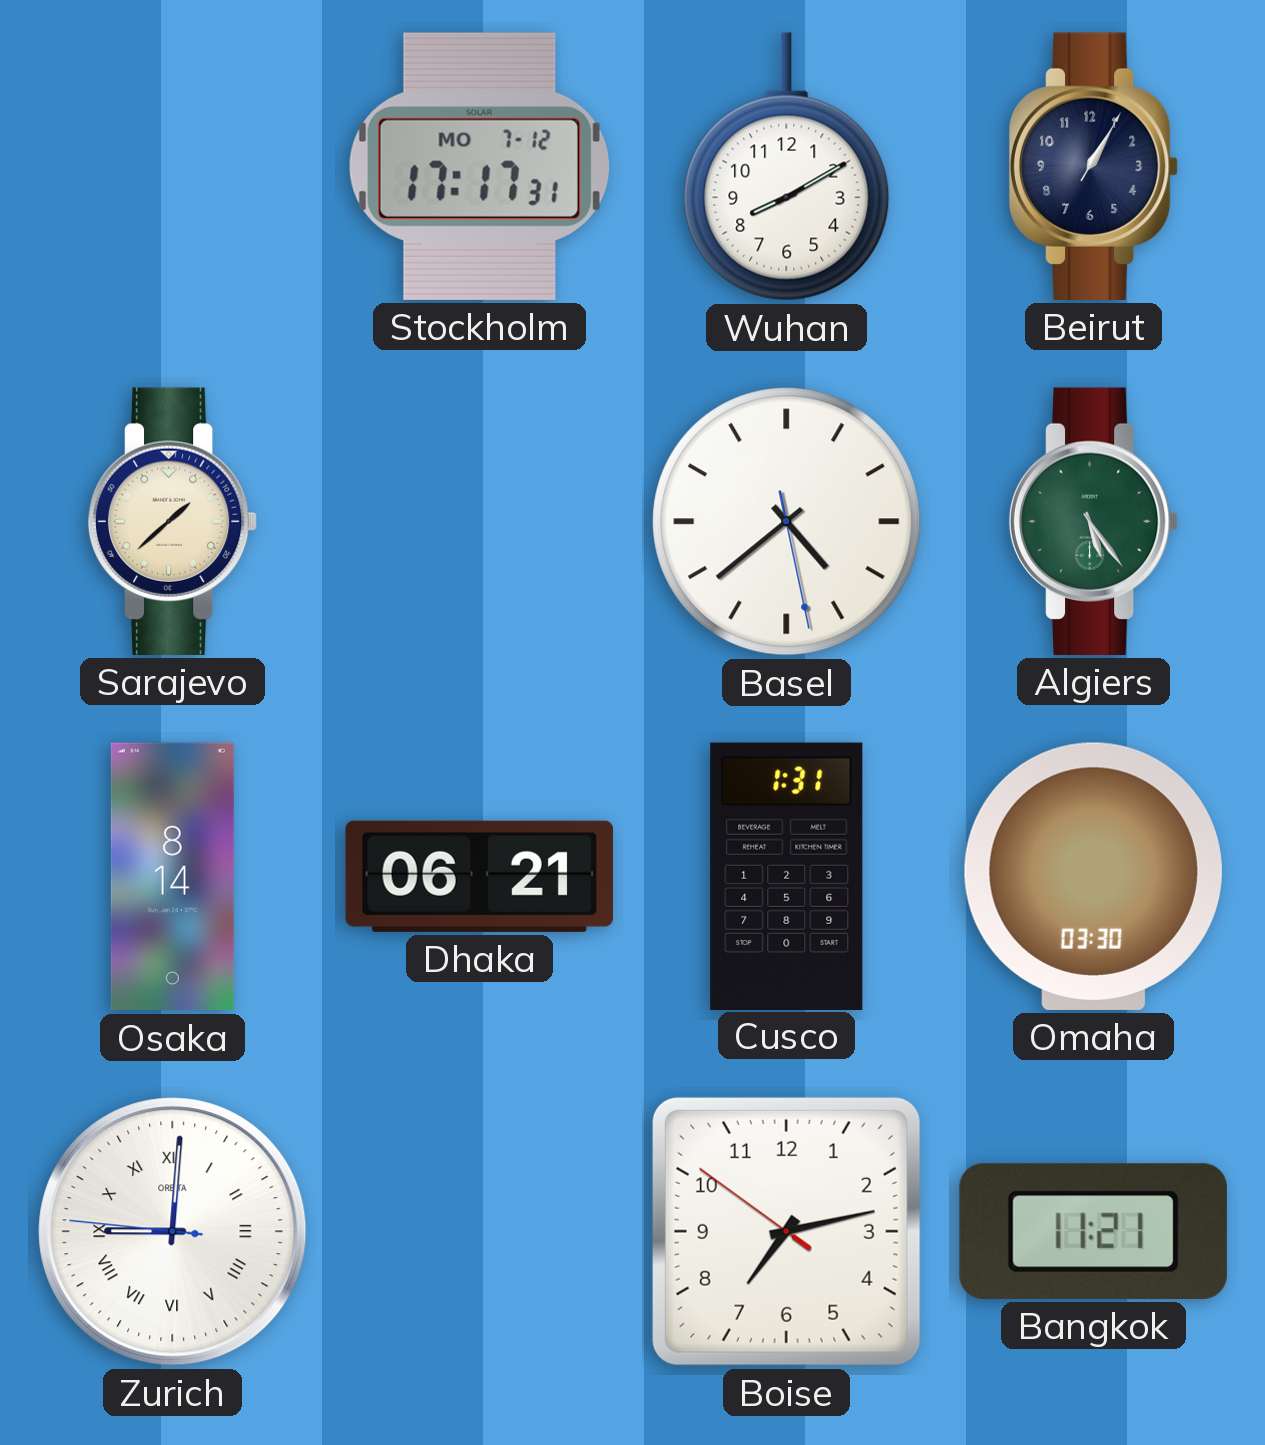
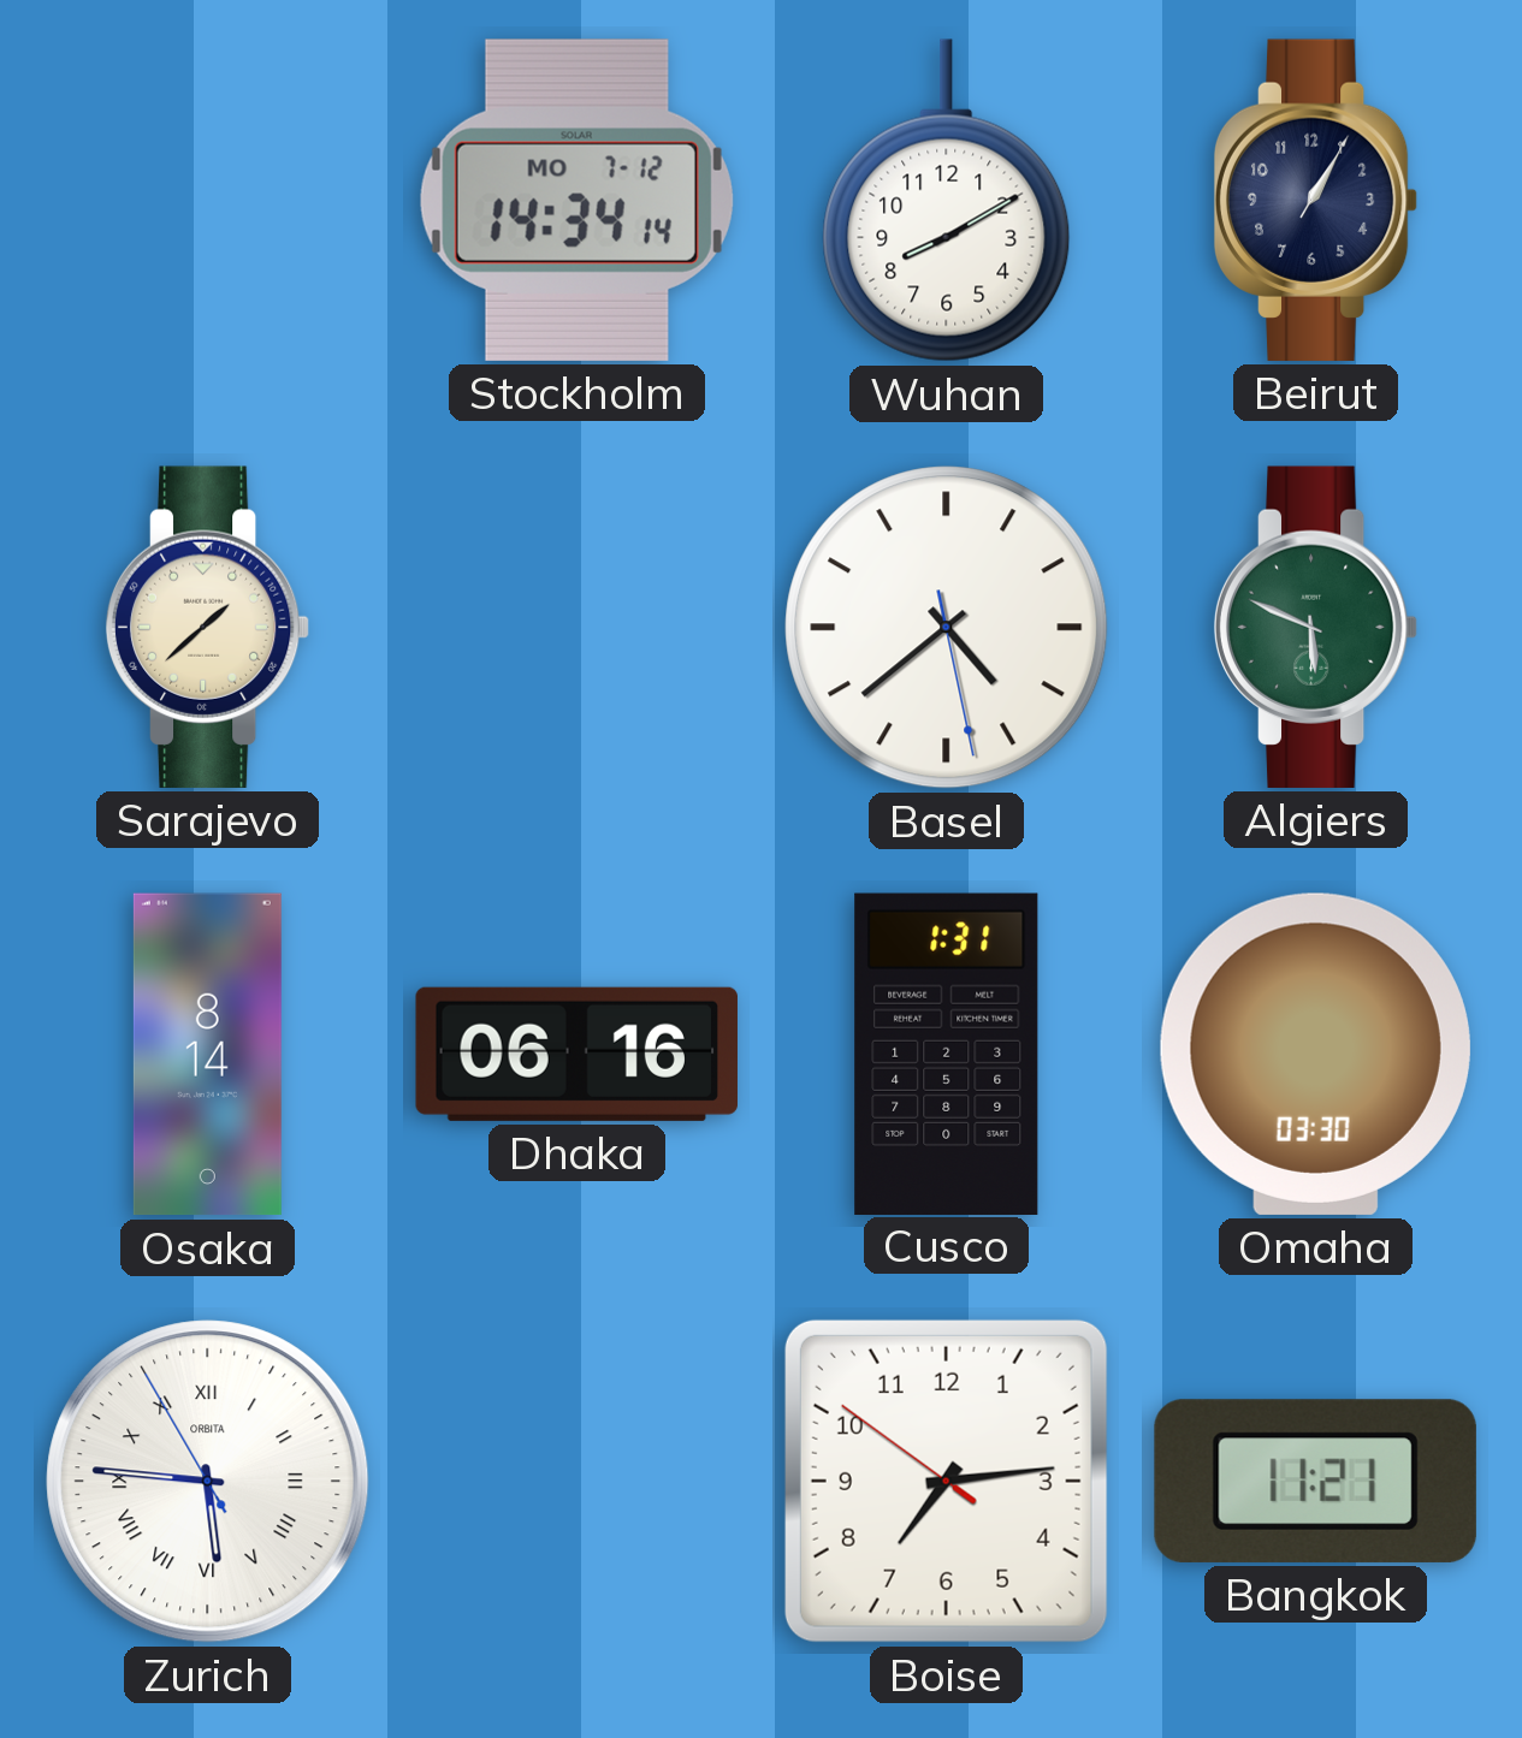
Stockholm: 17:17 -> 14:34 (576, 200)
Algiers: 5:24 -> 5:49 (1316, 627)
Dhaka: 06:21 -> 06:16 (576, 1054)
Zurich: 9:00 -> 5:45 (208, 1482)
Boise: 7:12 -> 7:13 (946, 1481)
